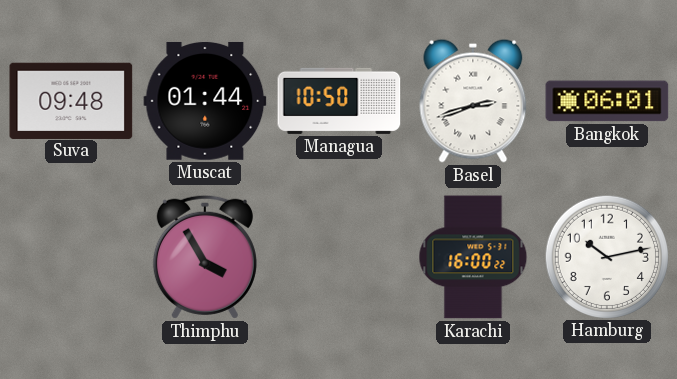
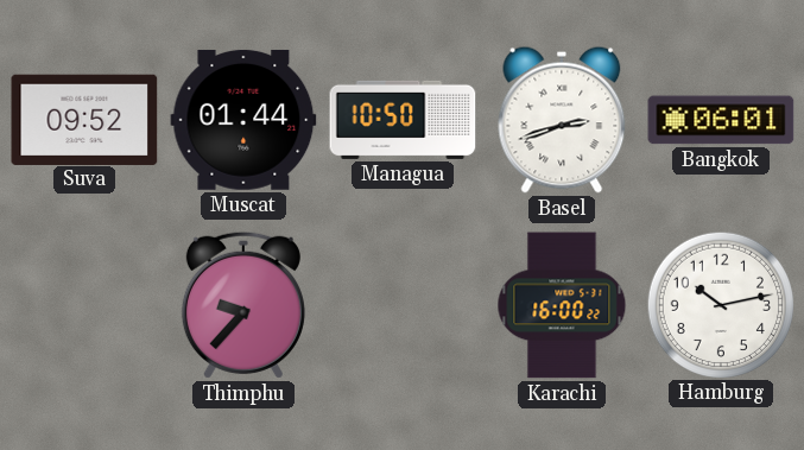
Suva: 09:48 -> 09:52 (84, 119)
Thimphu: 3:55 -> 9:37 (243, 305)
